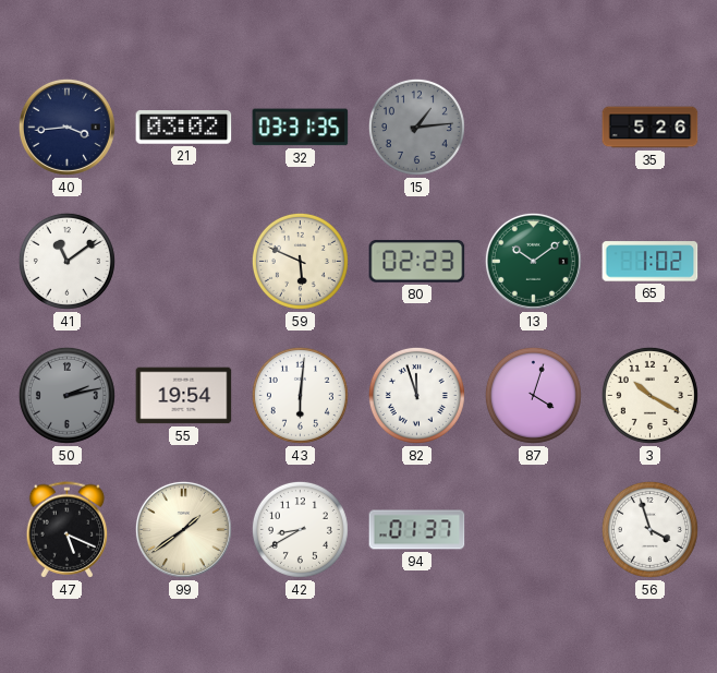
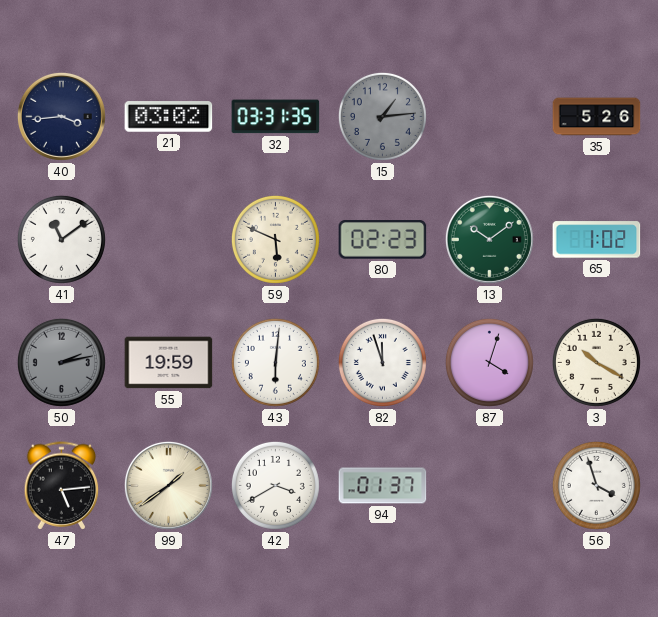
55: 19:54 -> 19:59 (169, 363)
47: 5:19 -> 5:14 (62, 486)
42: 8:40 -> 3:40 (275, 485)
